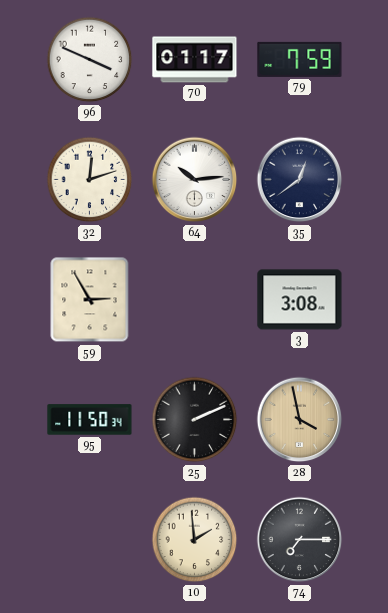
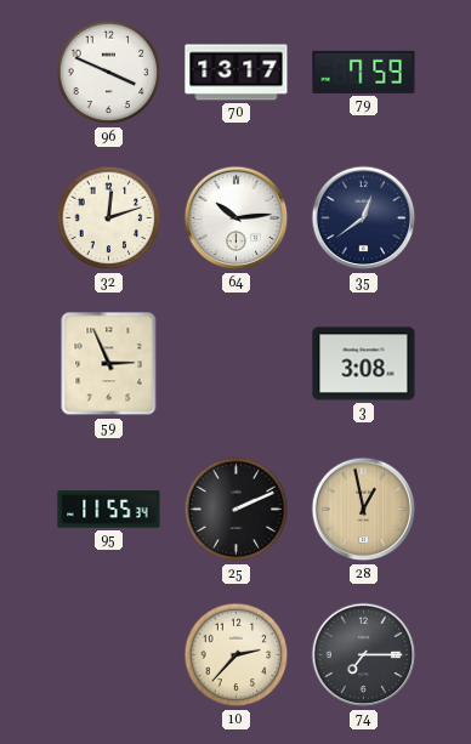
70: 01:17 -> 13:17 (237, 73)
59: 2:55 -> 2:56 (109, 364)
95: 11:50 -> 11:55 (109, 510)
28: 3:58 -> 12:58 (364, 510)
10: 1:59 -> 2:37 (237, 655)
